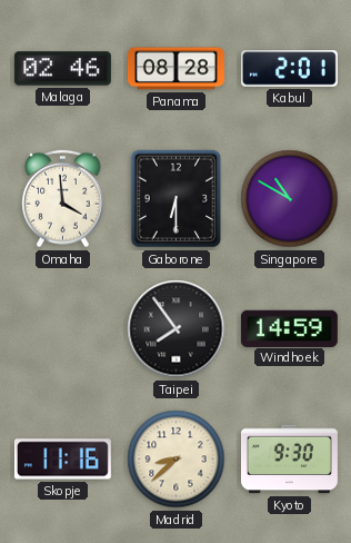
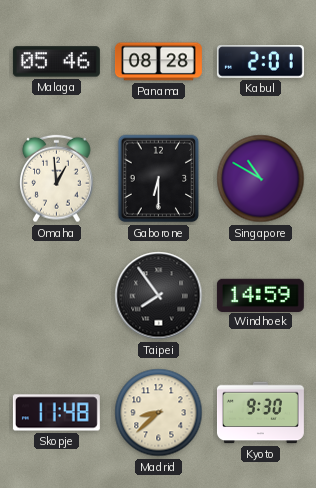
Malaga: 02:46 -> 05:46 (56, 62)
Omaha: 3:59 -> 12:59 (57, 179)
Skopje: 11:16 -> 11:48 (56, 413)
